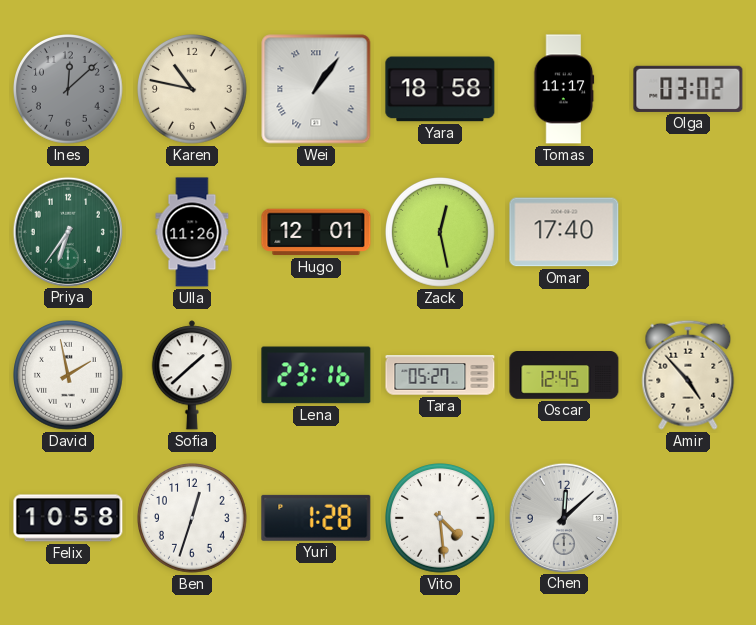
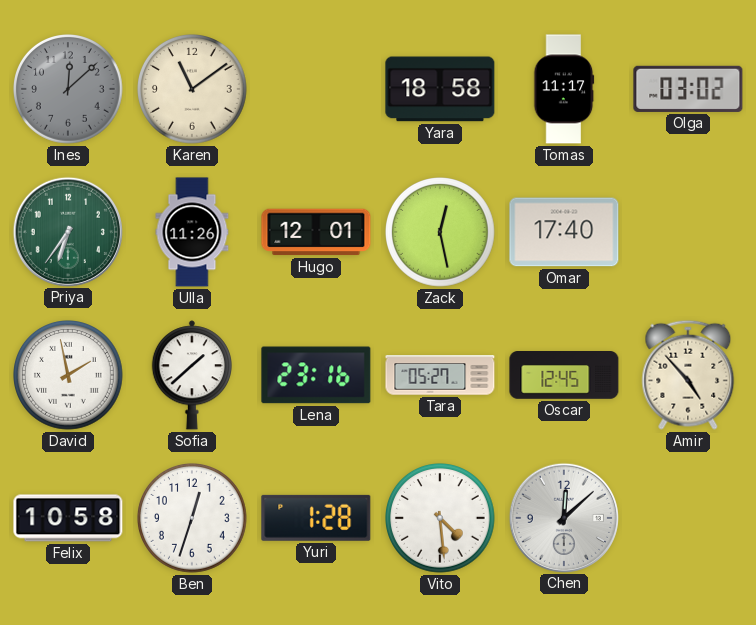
Karen: 10:47 -> 11:09 (193, 90)
Wei: 1:06 -> none (316, 89)
